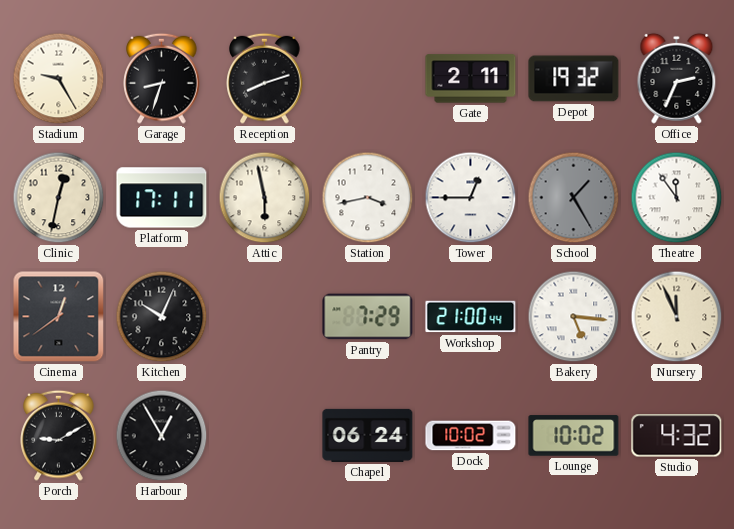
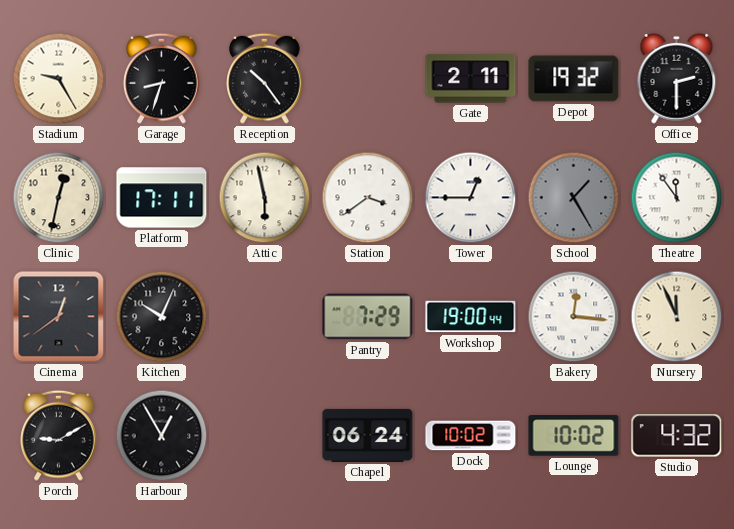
Reception: 8:12 -> 10:24 (265, 78)
Office: 2:34 -> 2:30 (677, 78)
Station: 3:43 -> 3:39 (368, 198)
Workshop: 21:00 -> 19:00 (471, 317)
Bakery: 5:16 -> 12:16 (574, 317)
